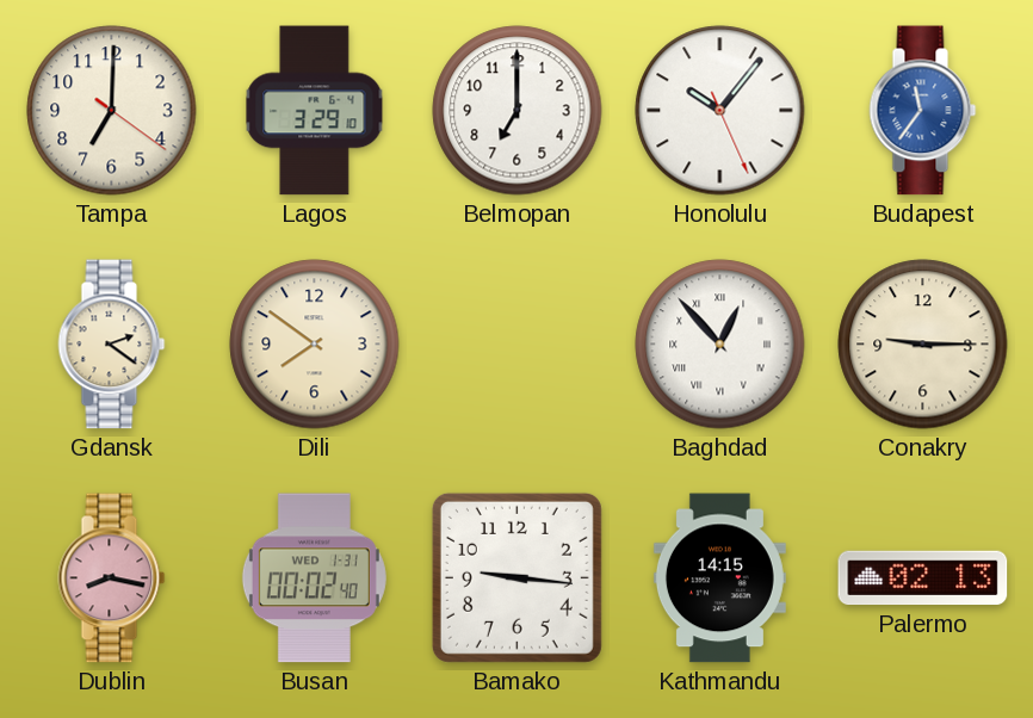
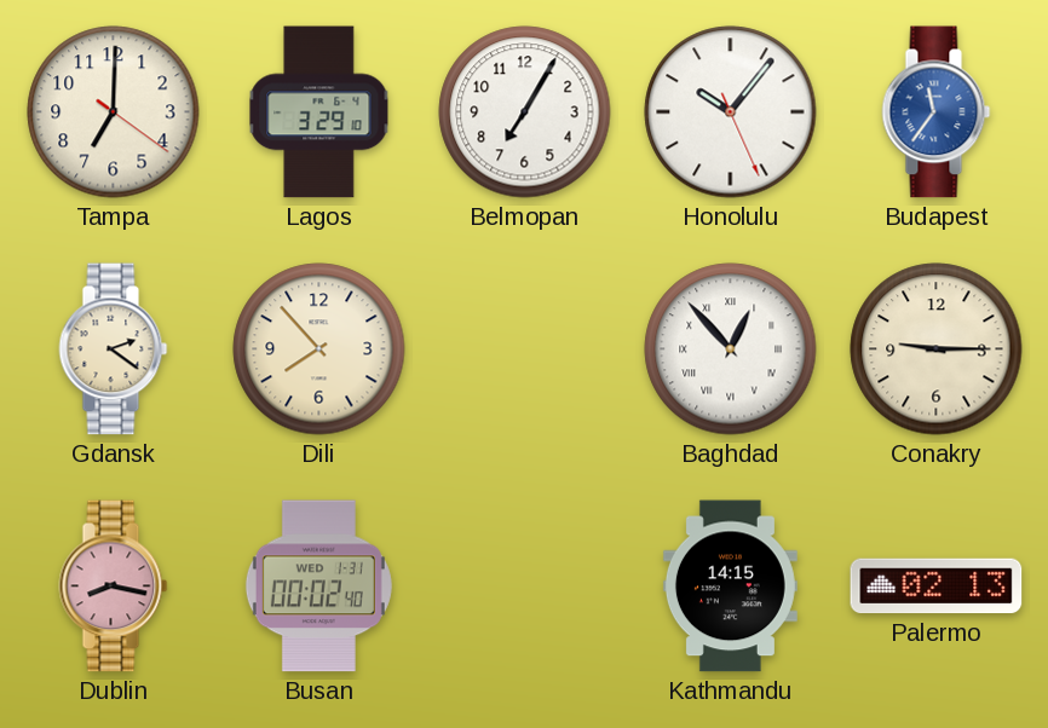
Belmopan: 7:00 -> 7:05 (525, 112)
Dili: 7:51 -> 7:53 (319, 349)
Bamako: 9:16 -> none (516, 577)
